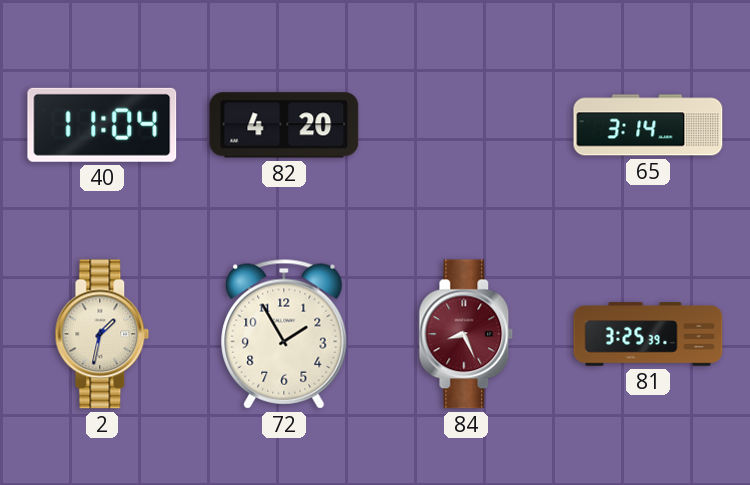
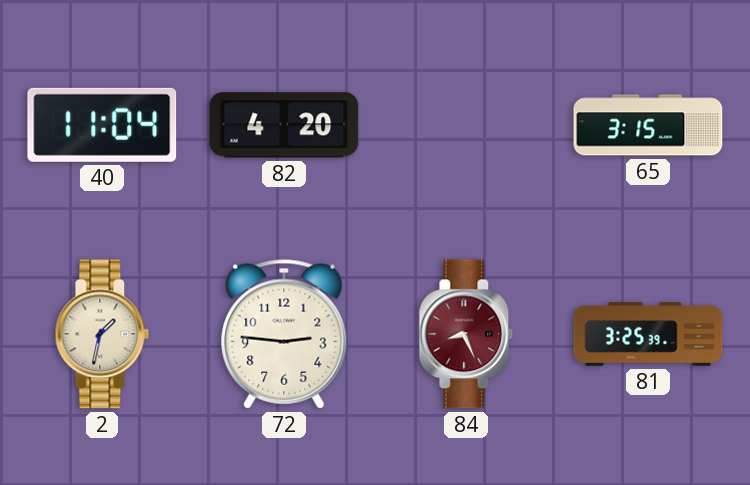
65: 3:14 -> 3:15 (648, 125)
72: 1:55 -> 2:46 (284, 334)
